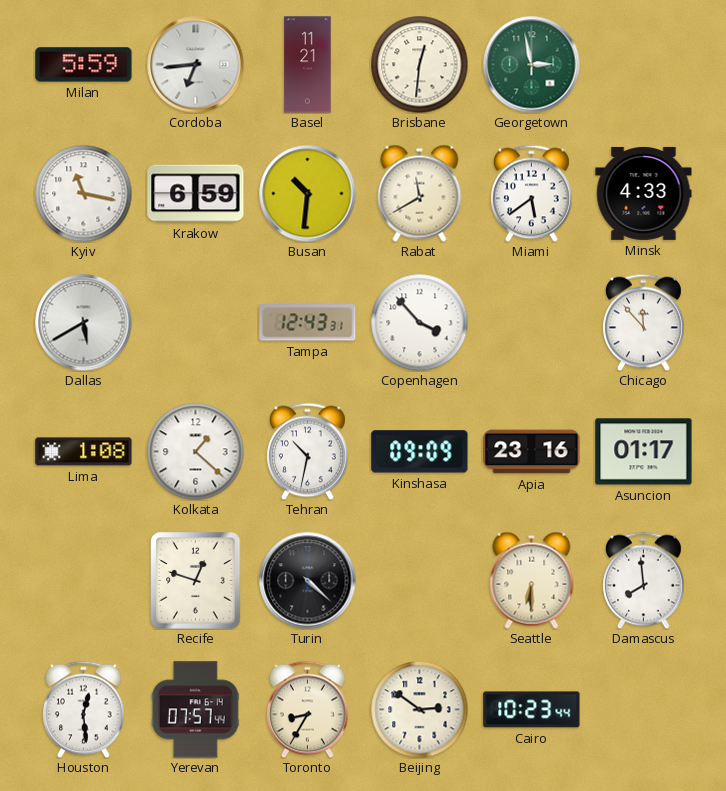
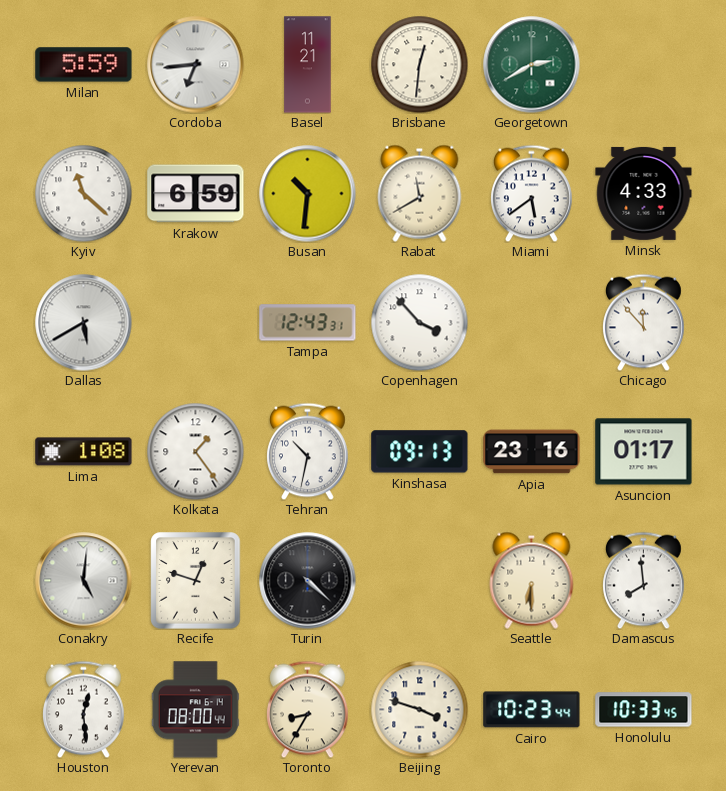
Georgetown: 2:58 -> 2:40 (532, 65)
Kyiv: 11:17 -> 11:22 (83, 193)
Kolkata: 1:22 -> 1:24 (195, 451)
Kinshasa: 09:09 -> 09:13 (420, 452)
Conakry: none -> 5:01 (84, 581)
Yerevan: 07:57 -> 08:00 (195, 710)
Beijing: 2:51 -> 3:48 (419, 709)
Honolulu: none -> 10:33 (644, 710)
